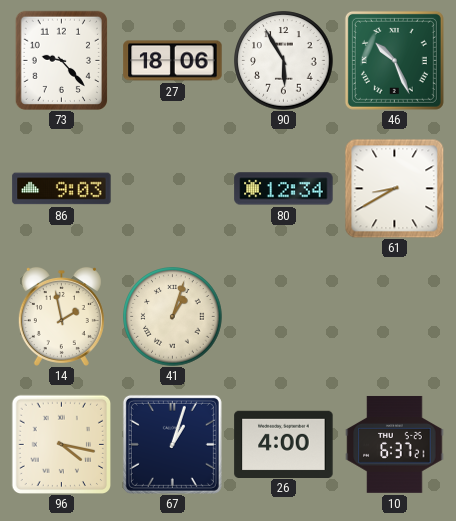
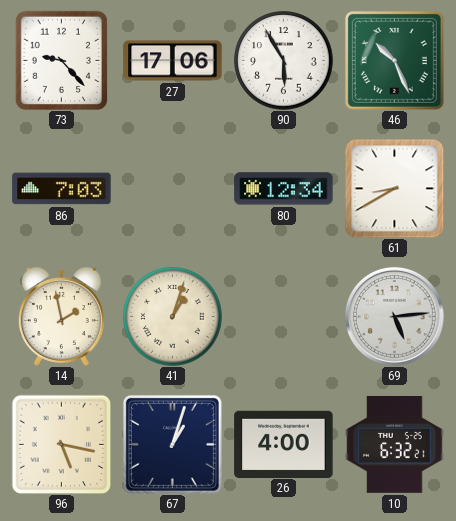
27: 18:06 -> 17:06 (173, 61)
86: 9:03 -> 7:03 (62, 189)
69: none -> 5:14 (394, 316)
96: 4:17 -> 5:17 (61, 444)
10: 6:37 -> 6:32 (395, 445)
